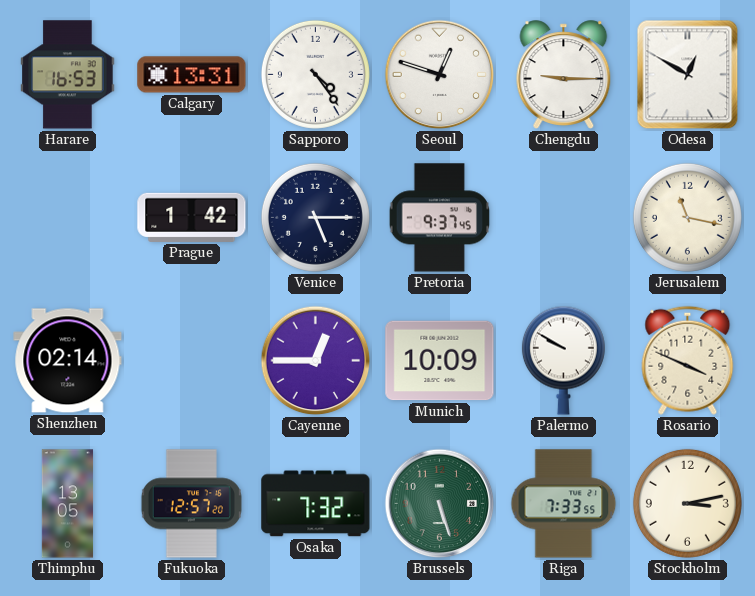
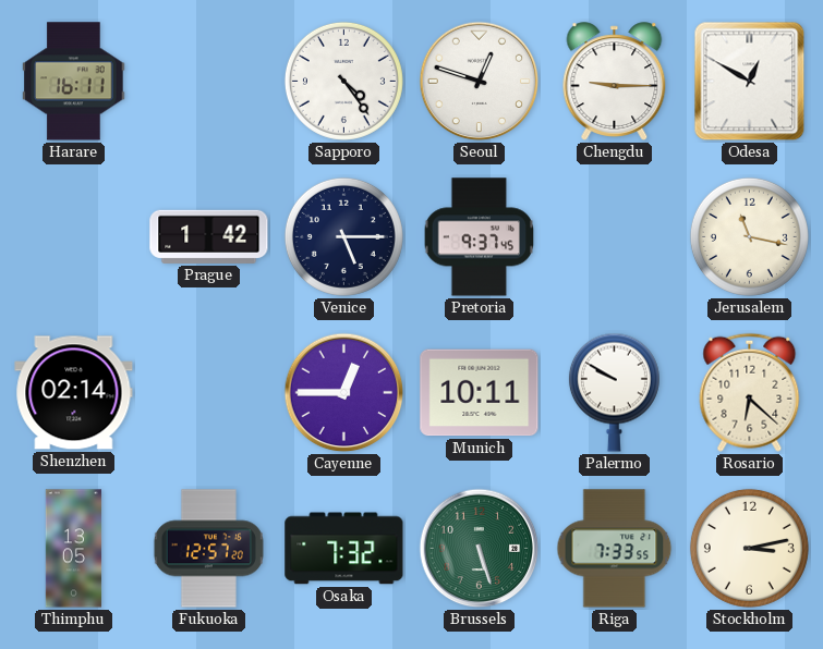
Harare: 16:53 -> 16:11 (74, 82)
Calgary: 13:31 -> none (192, 75)
Munich: 10:09 -> 10:11 (480, 393)
Rosario: 3:49 -> 6:22 (750, 392)
